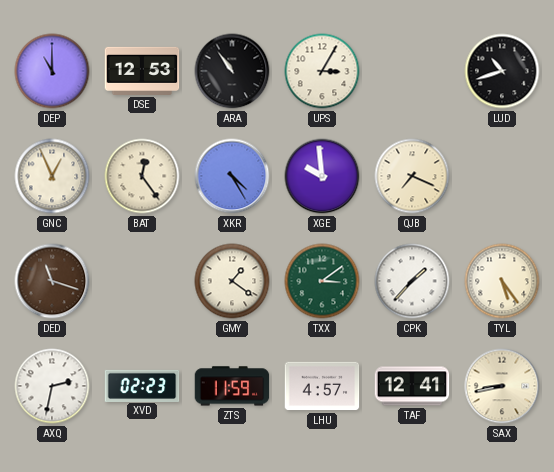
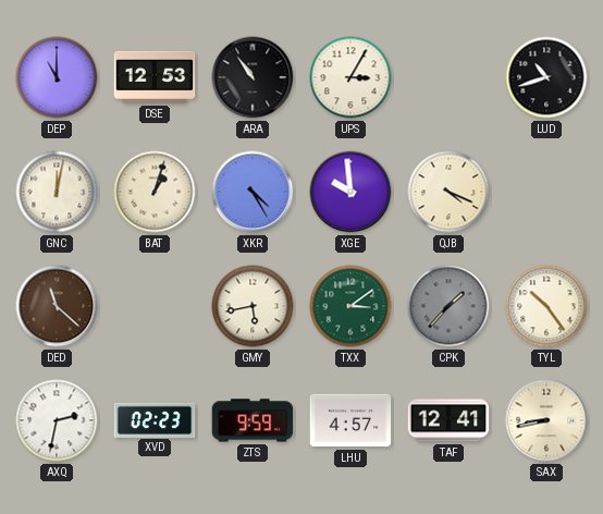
GNC: 12:56 -> 12:02 (57, 192)
BAT: 12:24 -> 1:03 (155, 192)
QJB: 7:19 -> 4:19 (448, 192)
DED: 11:18 -> 11:22 (57, 306)
GMY: 1:21 -> 5:43 (253, 306)
CPK dial: white -> grey (448, 306)
TYL: 5:24 -> 10:24 (546, 306)
ZTS: 11:59 -> 9:59 (253, 420)
